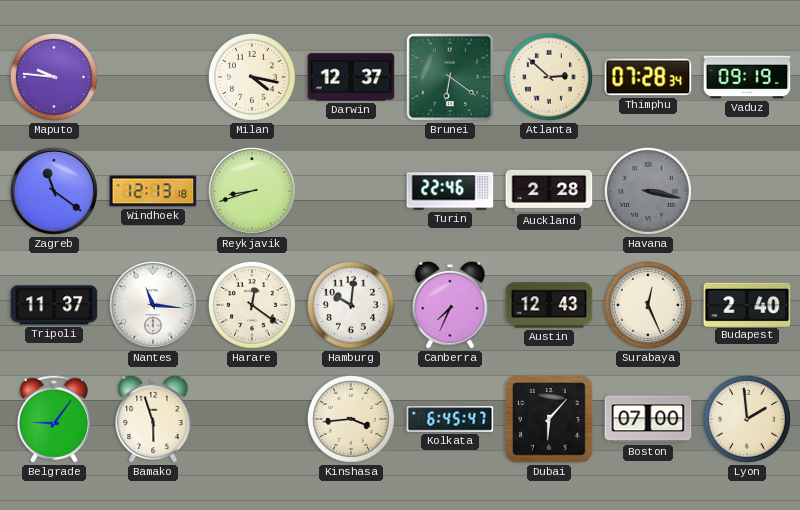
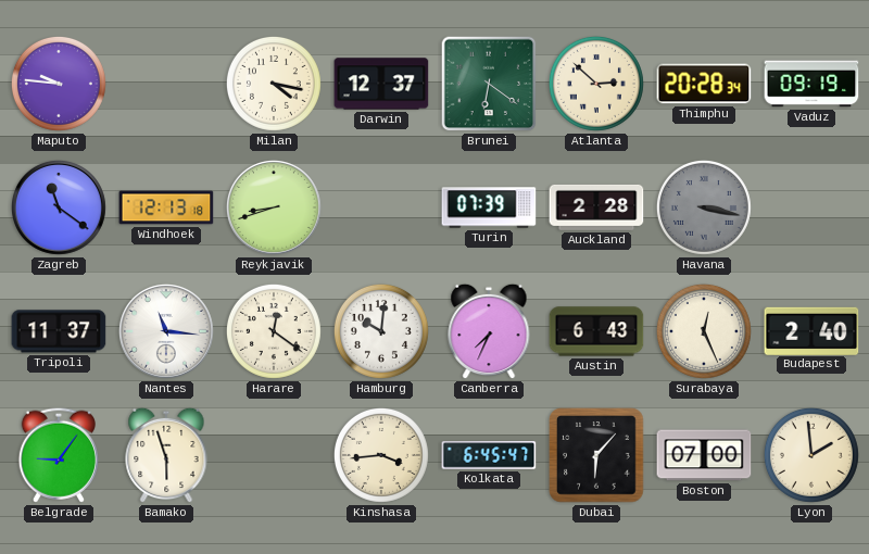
Thimphu: 07:28 -> 20:28 (704, 84)
Turin: 22:46 -> 07:39 (489, 207)
Austin: 12:43 -> 6:43 (596, 331)
